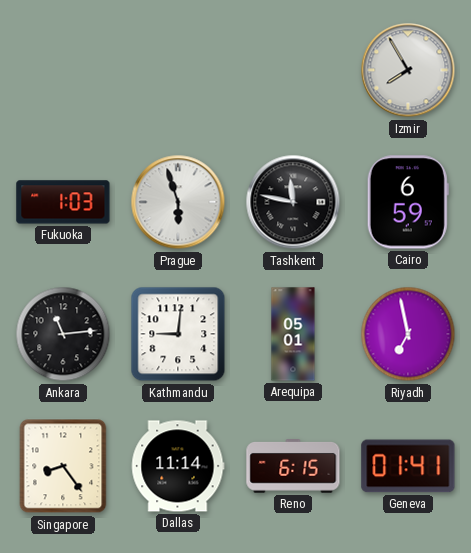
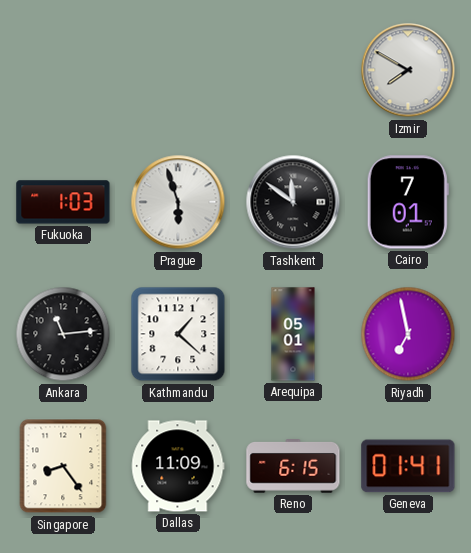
Izmir: 7:55 -> 7:50 (408, 70)
Tashkent: 11:47 -> 11:51 (293, 202)
Cairo: 6:59 -> 7:01 (408, 202)
Kathmandu: 9:01 -> 1:22 (178, 334)
Dallas: 11:14 -> 11:09 (178, 466)
